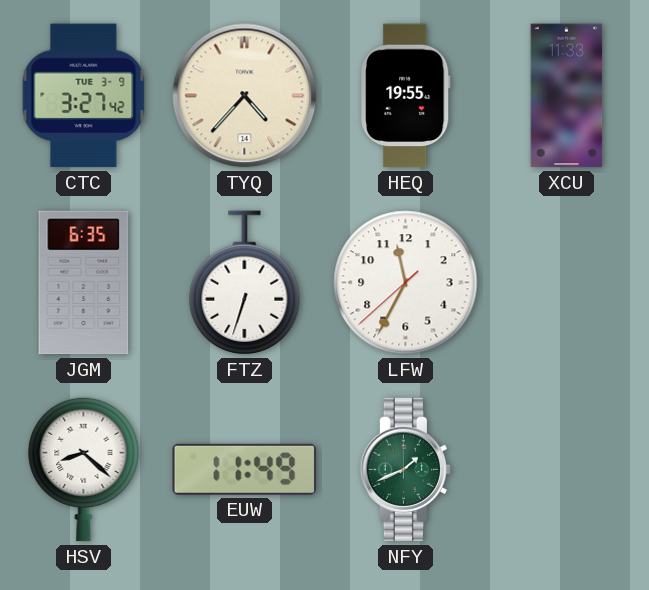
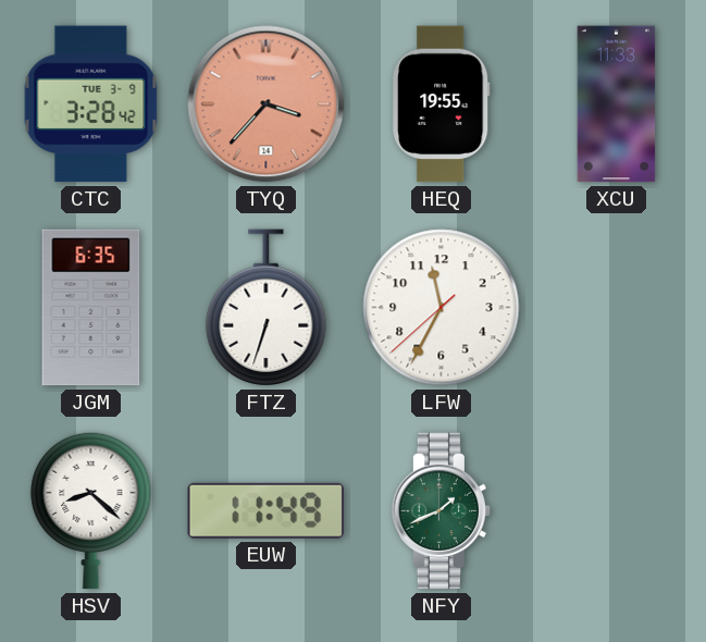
CTC: 3:27 -> 3:28 (91, 104)
TYQ: 4:37 -> 3:37 (267, 104)
TYQ dial: cream -> salmon (267, 104)
